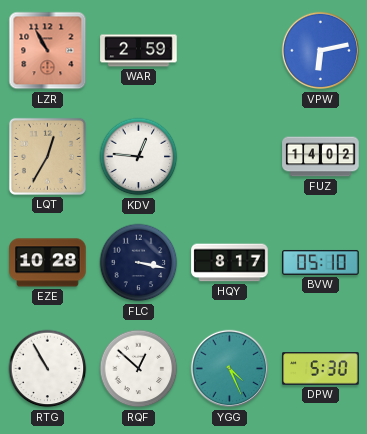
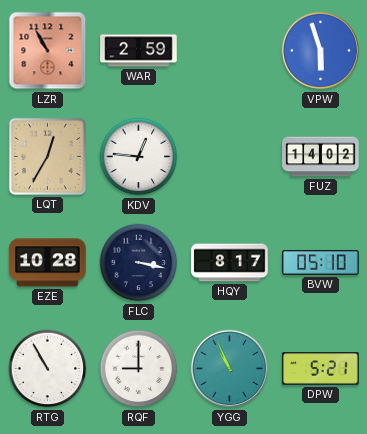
VPW: 6:13 -> 5:57 (321, 51)
RQF: 12:52 -> 9:00 (139, 369)
YGG: 4:26 -> 10:56 (230, 369)
DPW: 5:30 -> 5:21 (321, 369)
